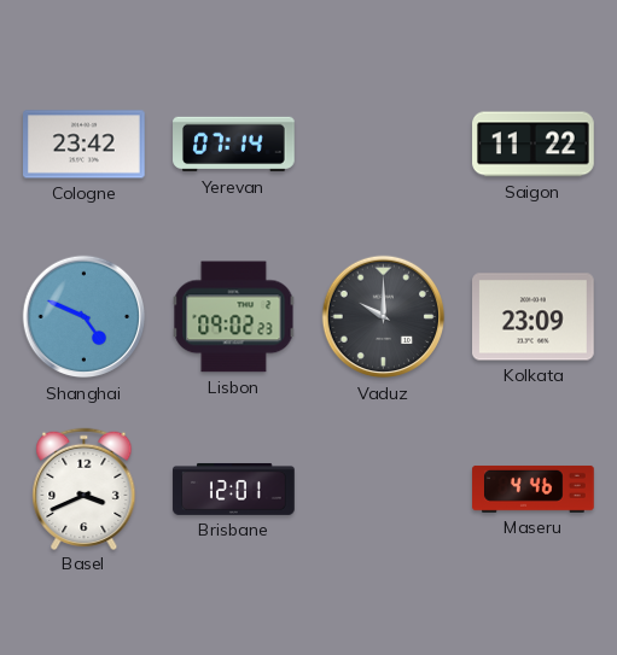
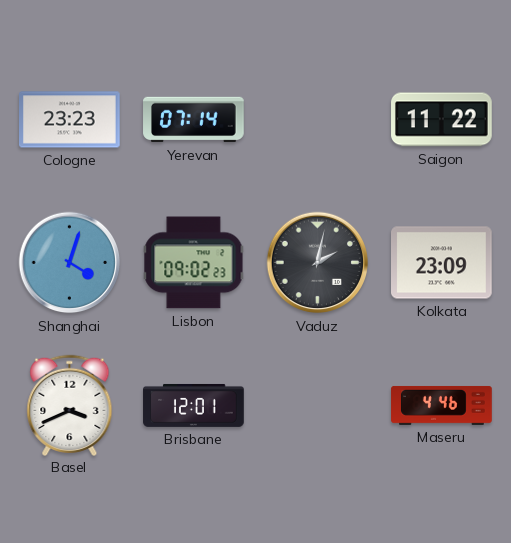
Cologne: 23:42 -> 23:23 (70, 120)
Shanghai: 4:49 -> 4:03 (70, 263)
Vaduz: 10:00 -> 2:02 (318, 263)
